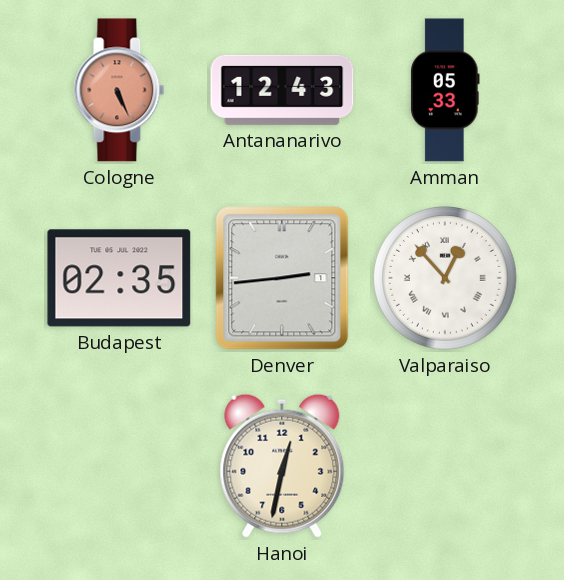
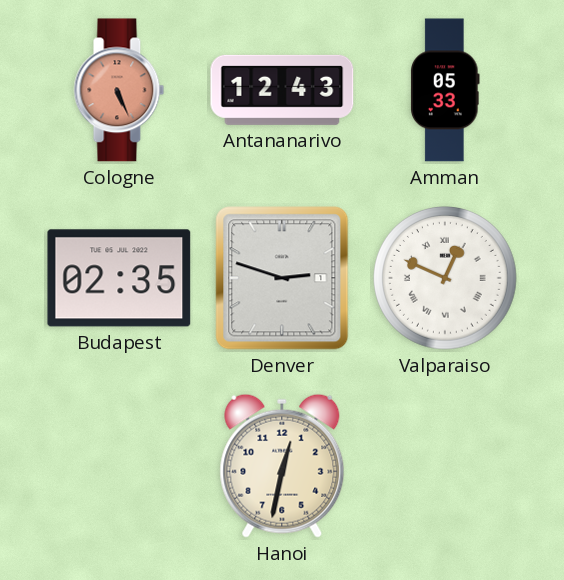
Denver: 2:44 -> 2:48 (282, 278)
Valparaiso: 12:53 -> 12:49 (446, 279)
